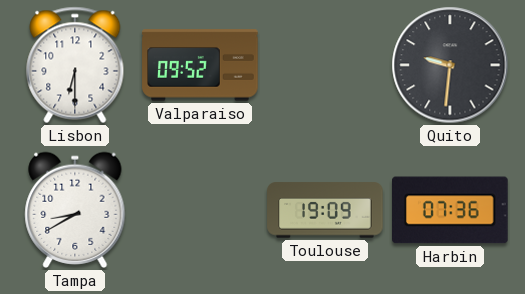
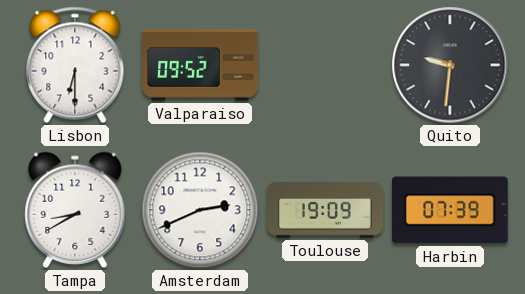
Amsterdam: none -> 2:41 (200, 210)
Harbin: 07:36 -> 07:39 (451, 210)
